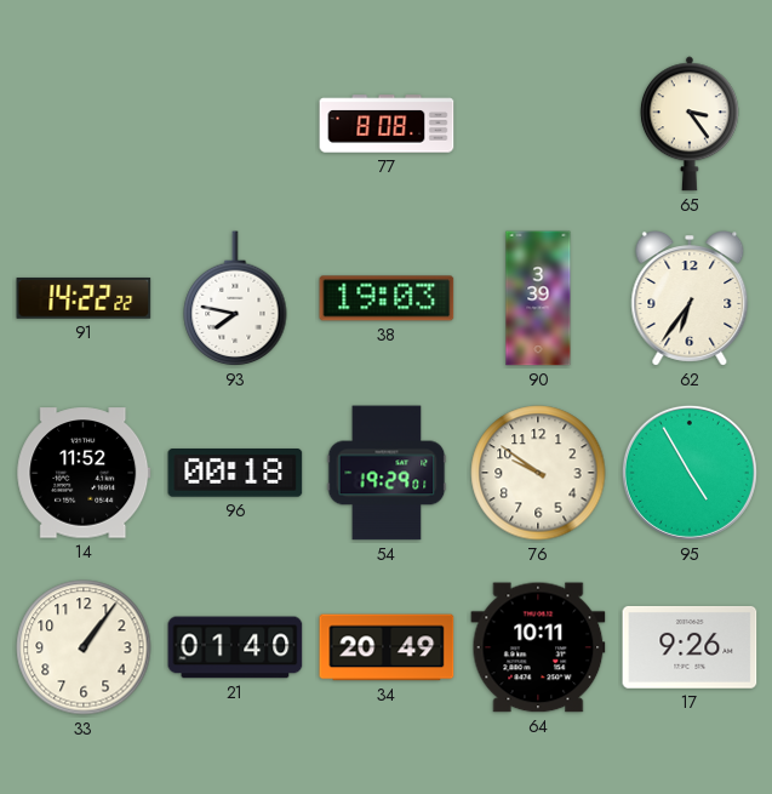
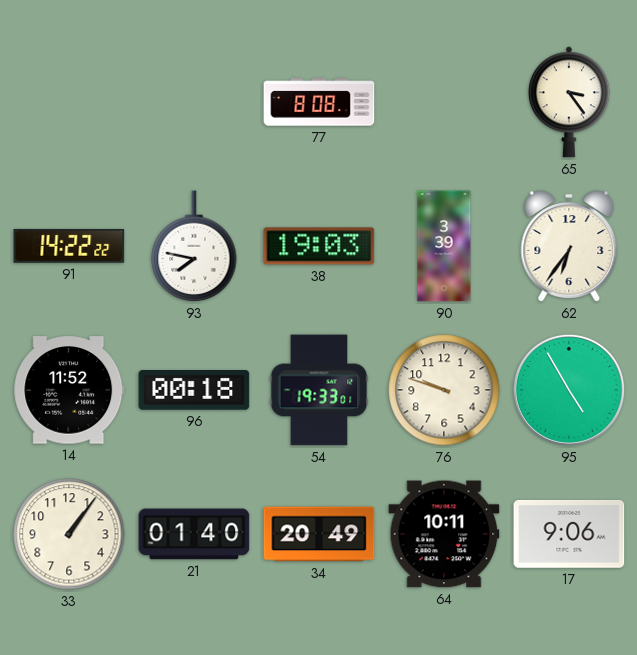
54: 19:29 -> 19:33 (319, 390)
76: 9:51 -> 9:48 (444, 390)
17: 9:26 -> 9:06 (569, 534)
